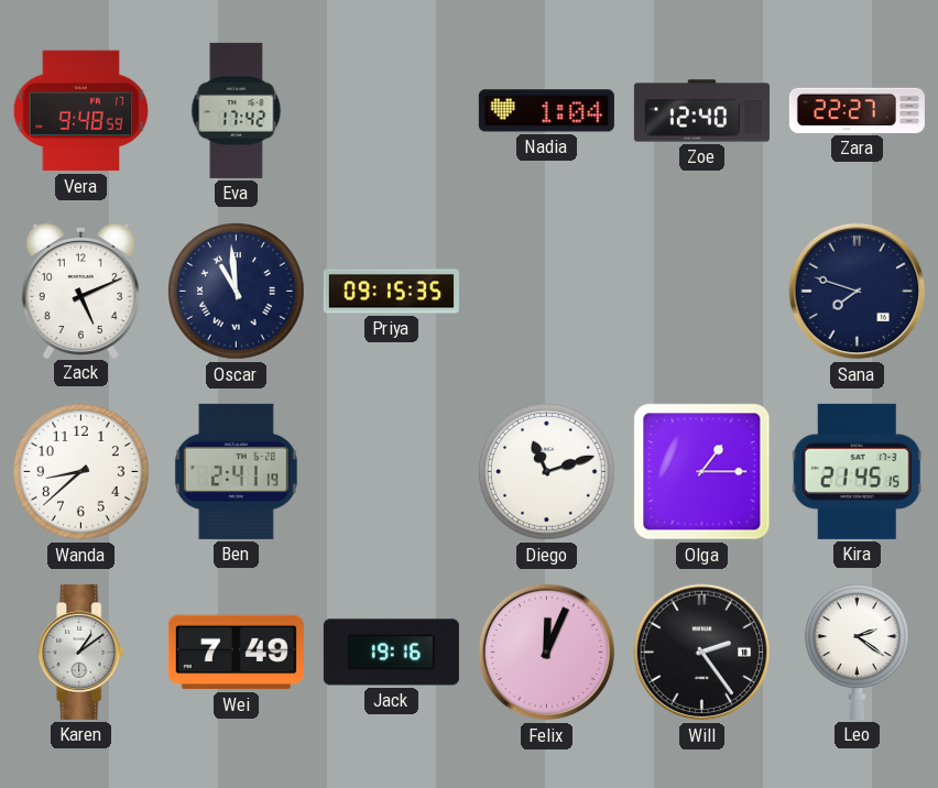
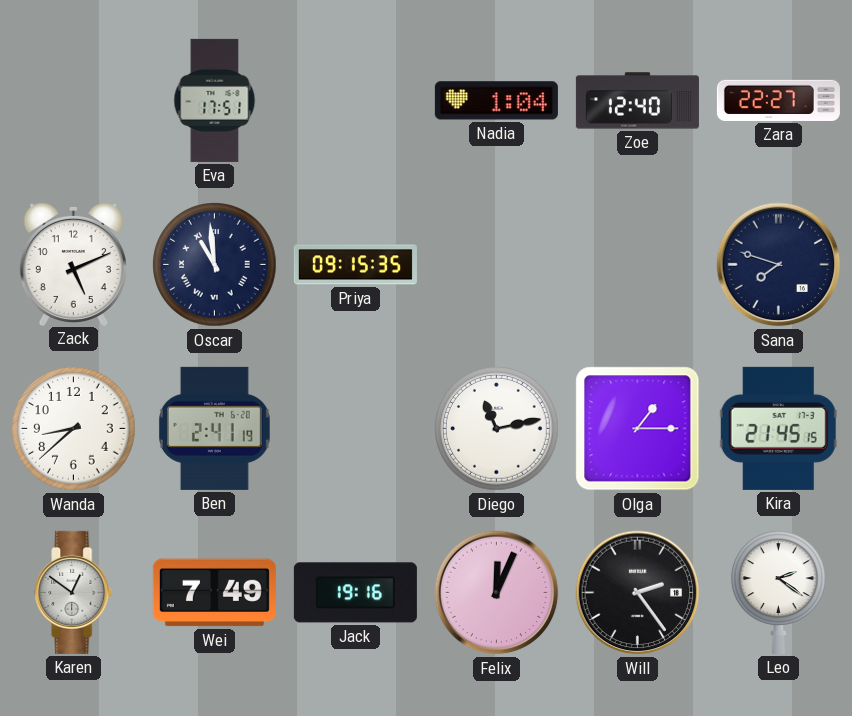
Vera: 9:48 -> none (81, 111)
Eva: 17:42 -> 17:51 (215, 100)
Diego: 11:12 -> 11:13 (497, 429)
Karen: 1:09 -> 12:51 (74, 592)
